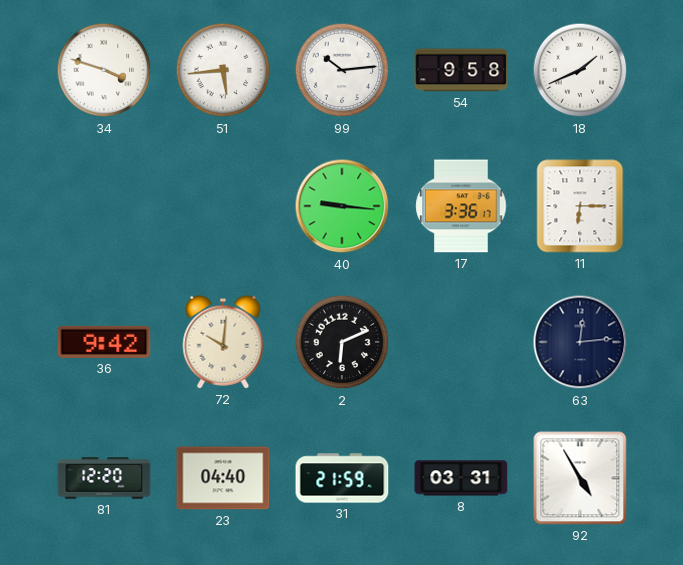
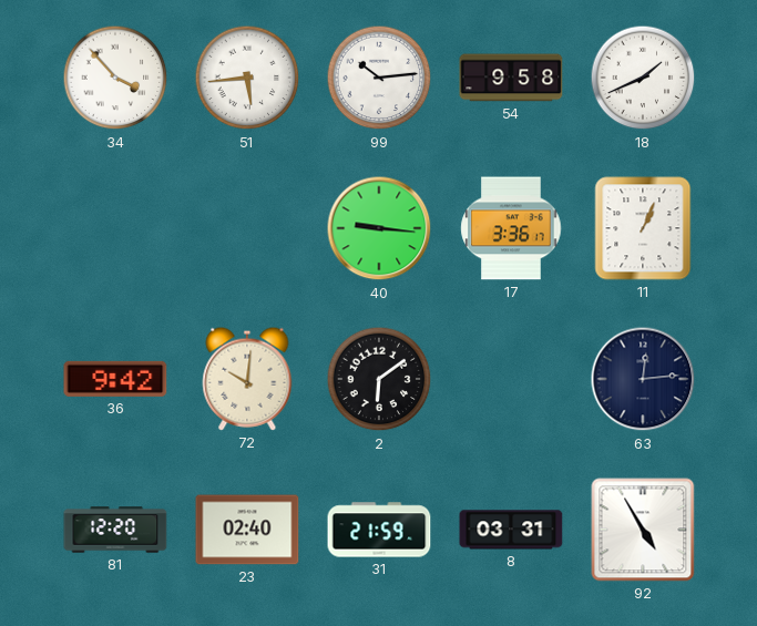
34: 3:48 -> 3:53 (115, 78)
11: 6:15 -> 1:04 (643, 228)
2: 6:11 -> 6:09 (379, 379)
23: 04:40 -> 02:40 (247, 530)
